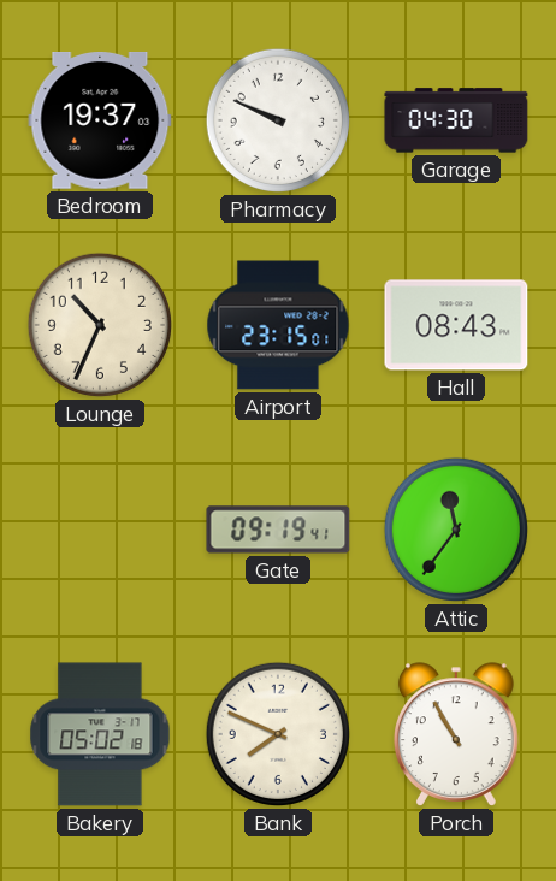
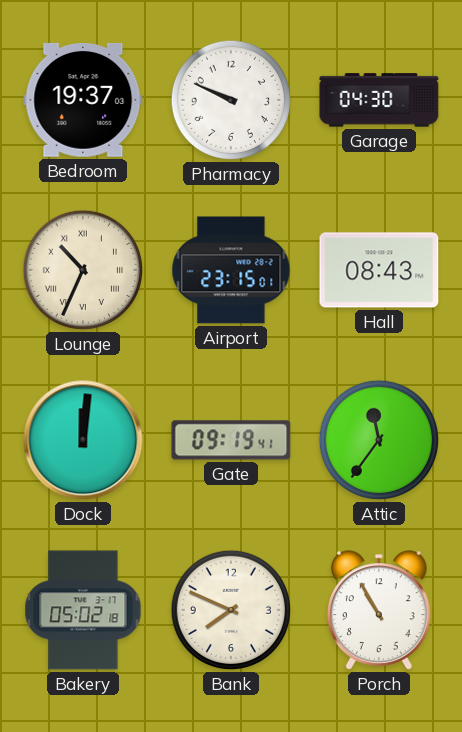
Lounge numerals: Arabic -> Roman (83, 270)
Dock: none -> 12:01 (83, 440)
